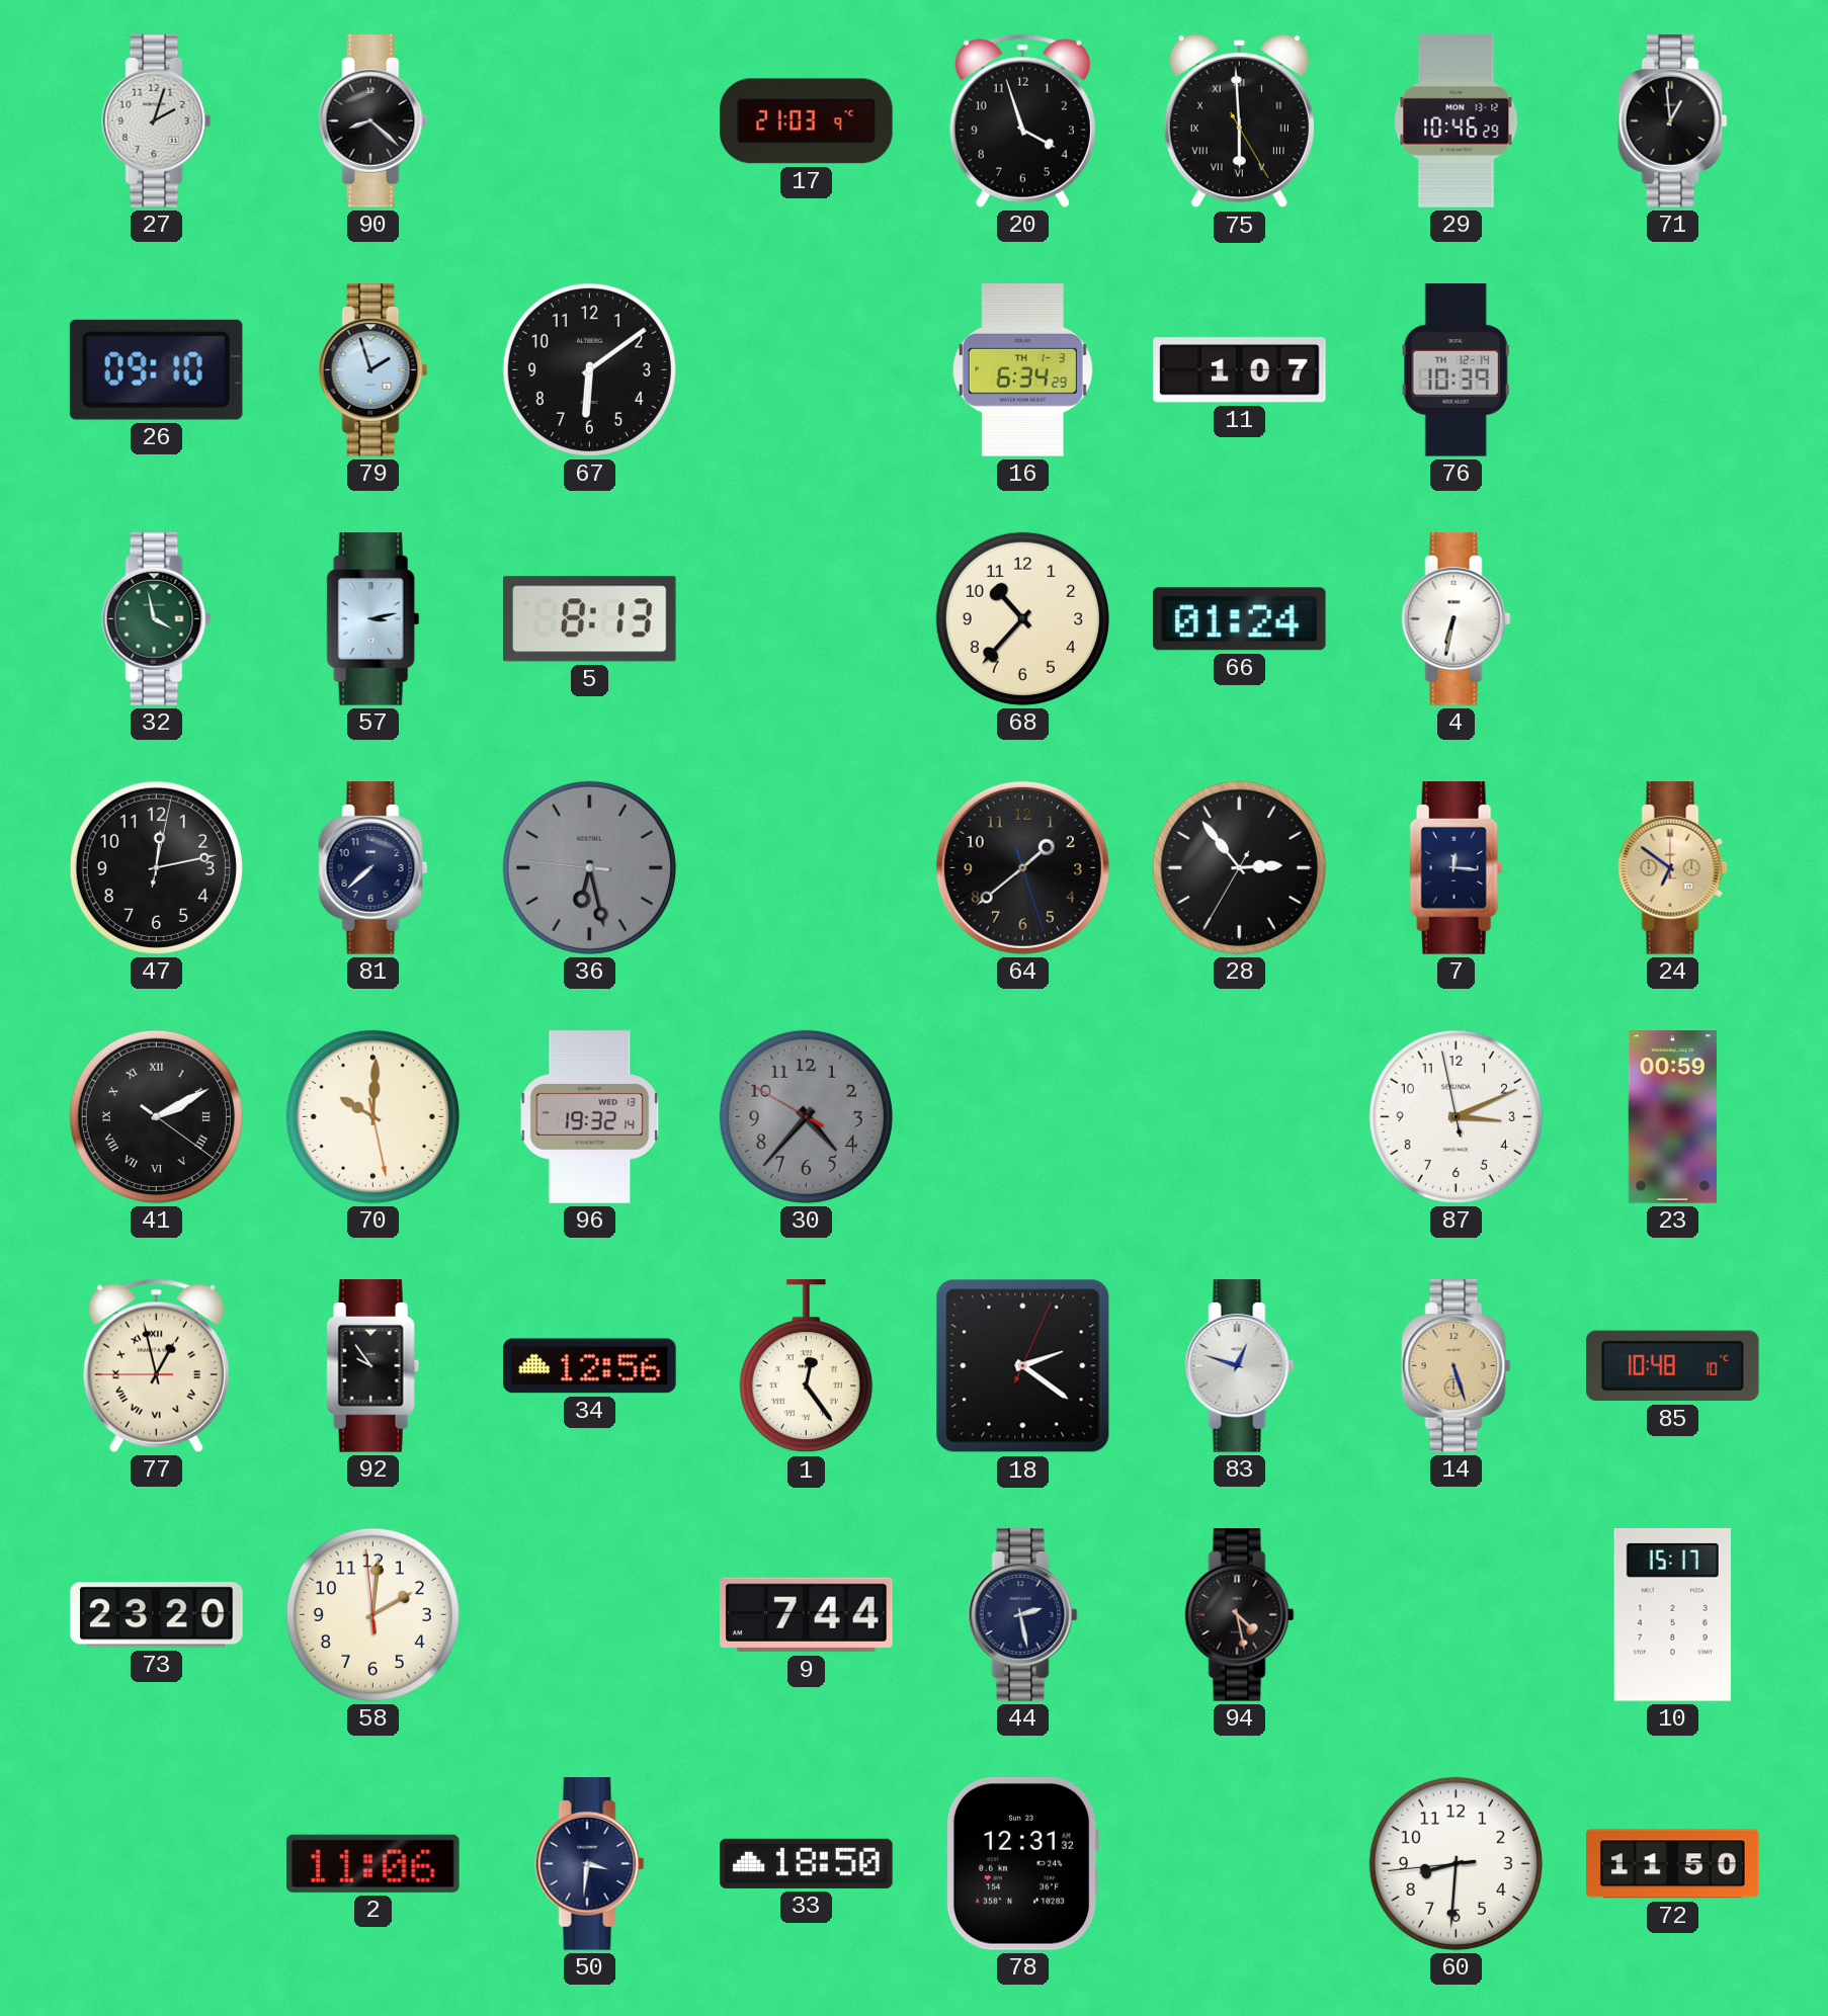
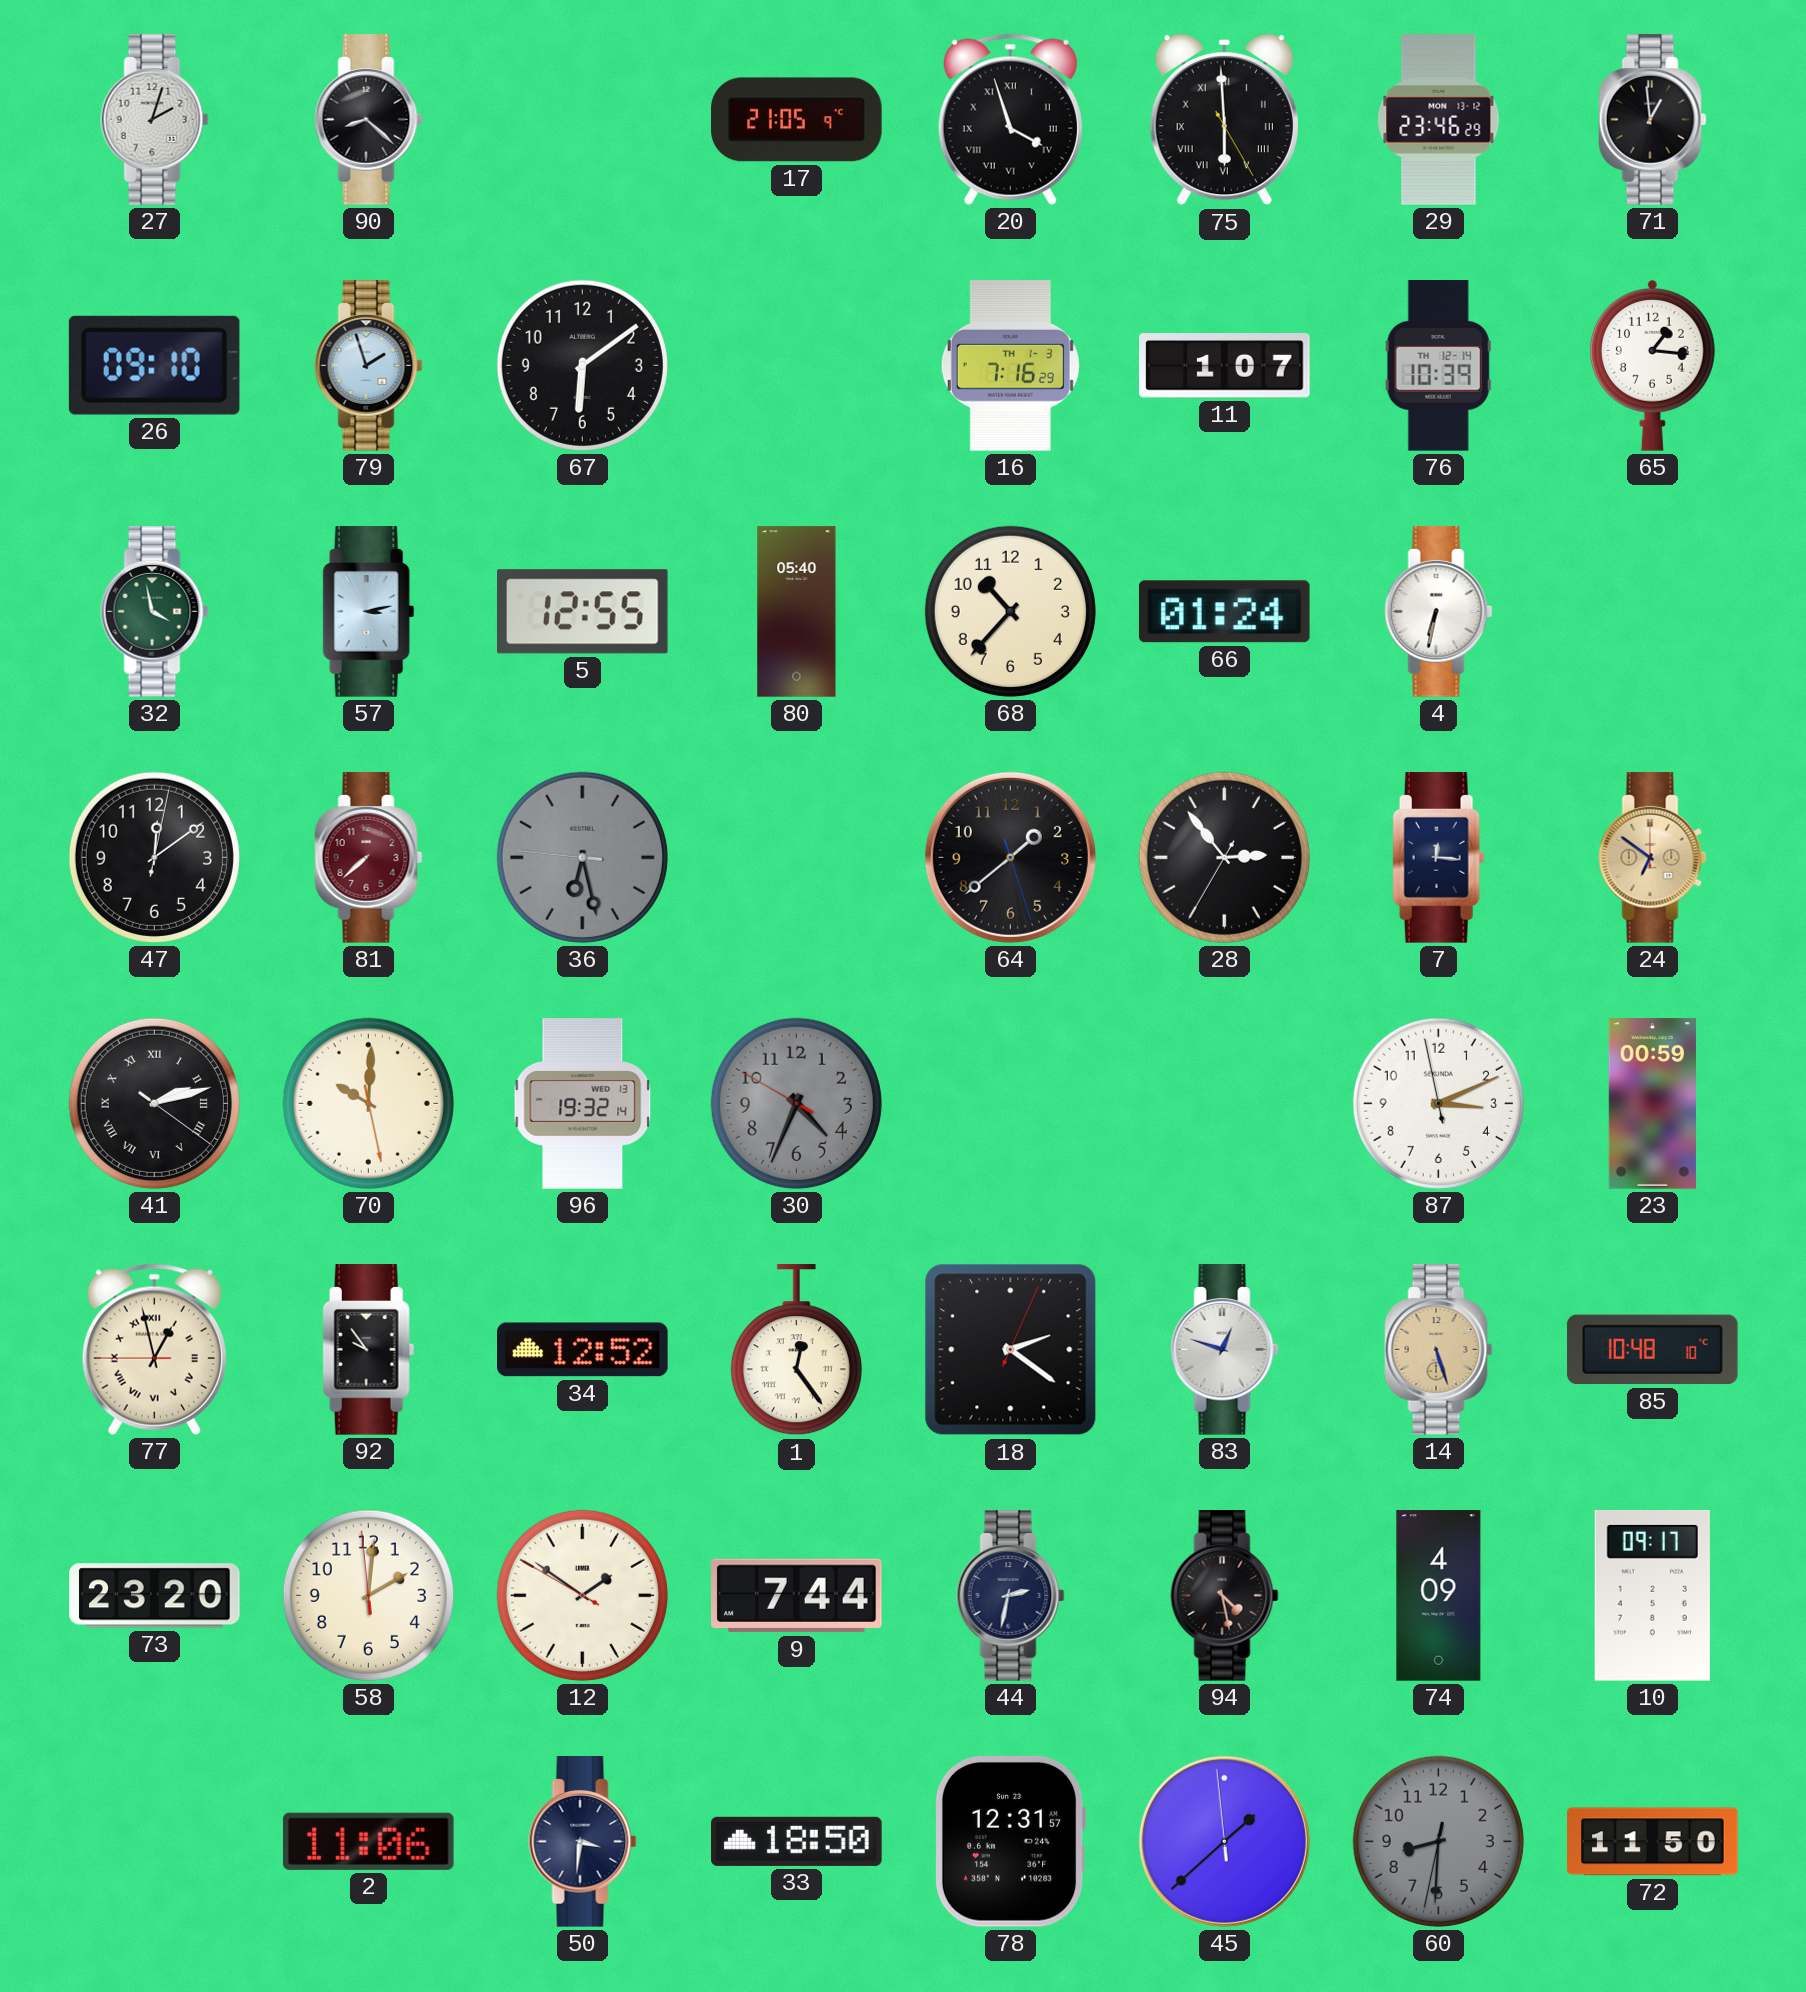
17: 21:03 -> 21:05 (797, 120)
20 numerals: Arabic -> Roman (1010, 119)
29: 10:46 -> 23:46 (1439, 120)
16: 6:34 -> 7:16 (1010, 366)
65: none -> 1:16 (1652, 366)
5: 8:13 -> 12:55 (583, 612)
80: none -> 05:40 (797, 612)
47: 12:13 -> 12:09 (154, 857)
81 dial: navy -> burgundy (369, 858)
41: 2:10 -> 2:12 (154, 1103)
30: 4:36 -> 4:33 (796, 1103)
34: 12:56 -> 12:52 (583, 1350)
12: none -> 1:50 (582, 1595)
44: 2:28 -> 2:32 (1011, 1596)
74: none -> 4:09 (1439, 1596)
10: 15:17 -> 09:17 (1652, 1596)
78: 12:31:32 -> 12:31:57 (1010, 1841)
45: none -> 1:37 (1224, 1841)
60: 8:30:44 -> 8:30:32 (1438, 1841)
60 dial: white -> grey (1438, 1841)
